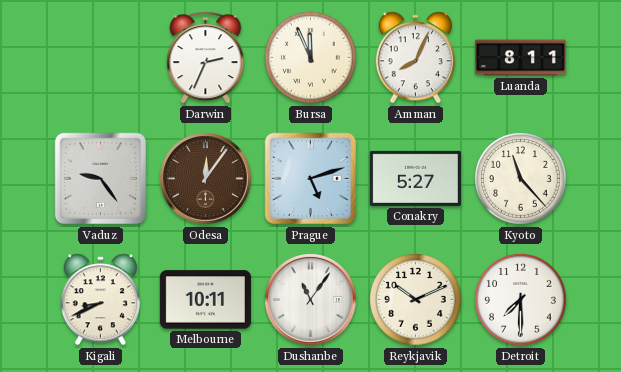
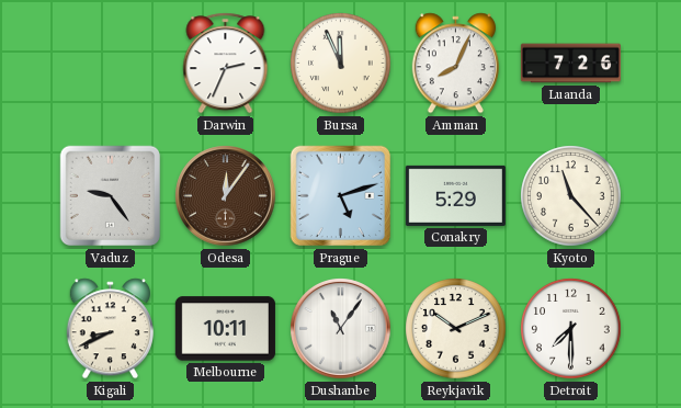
Luanda: 8:11 -> 7:26 (570, 64)
Conakry: 5:27 -> 5:29 (455, 195)
